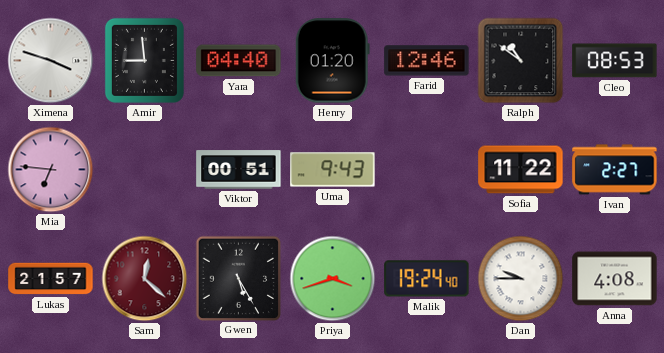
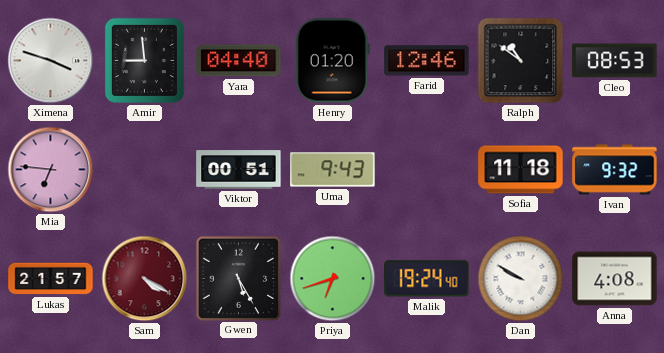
Sofia: 11:22 -> 11:18 (521, 170)
Ivan: 2:27 -> 9:32 (615, 170)
Sam: 12:22 -> 4:20 (145, 279)
Priya: 3:42 -> 6:42 (333, 279)
Dan: 9:45 -> 9:50 (521, 279)
